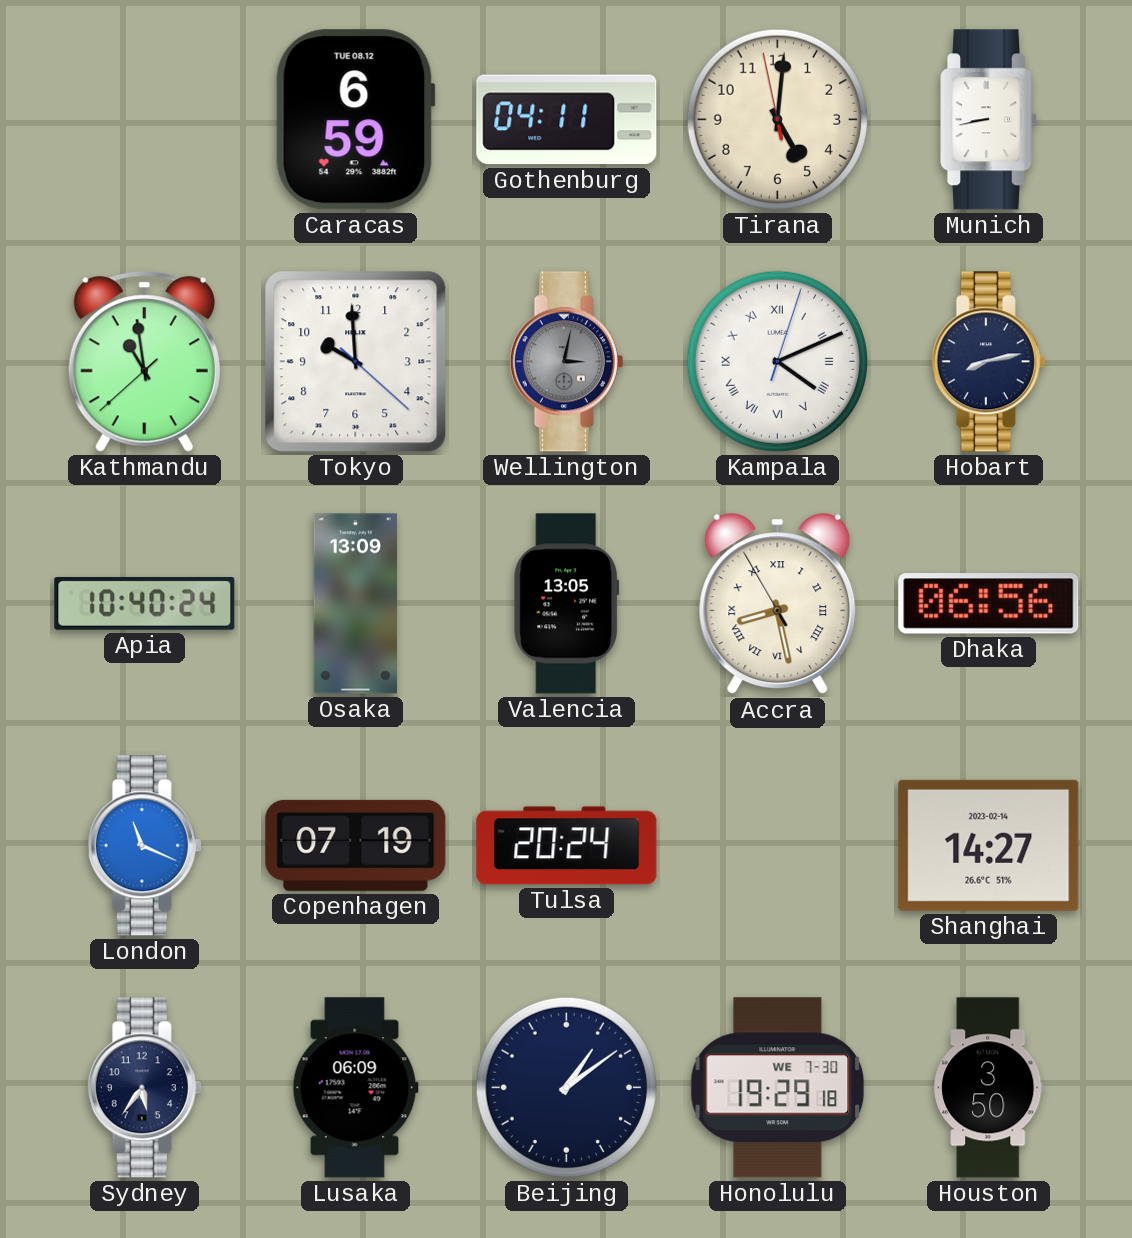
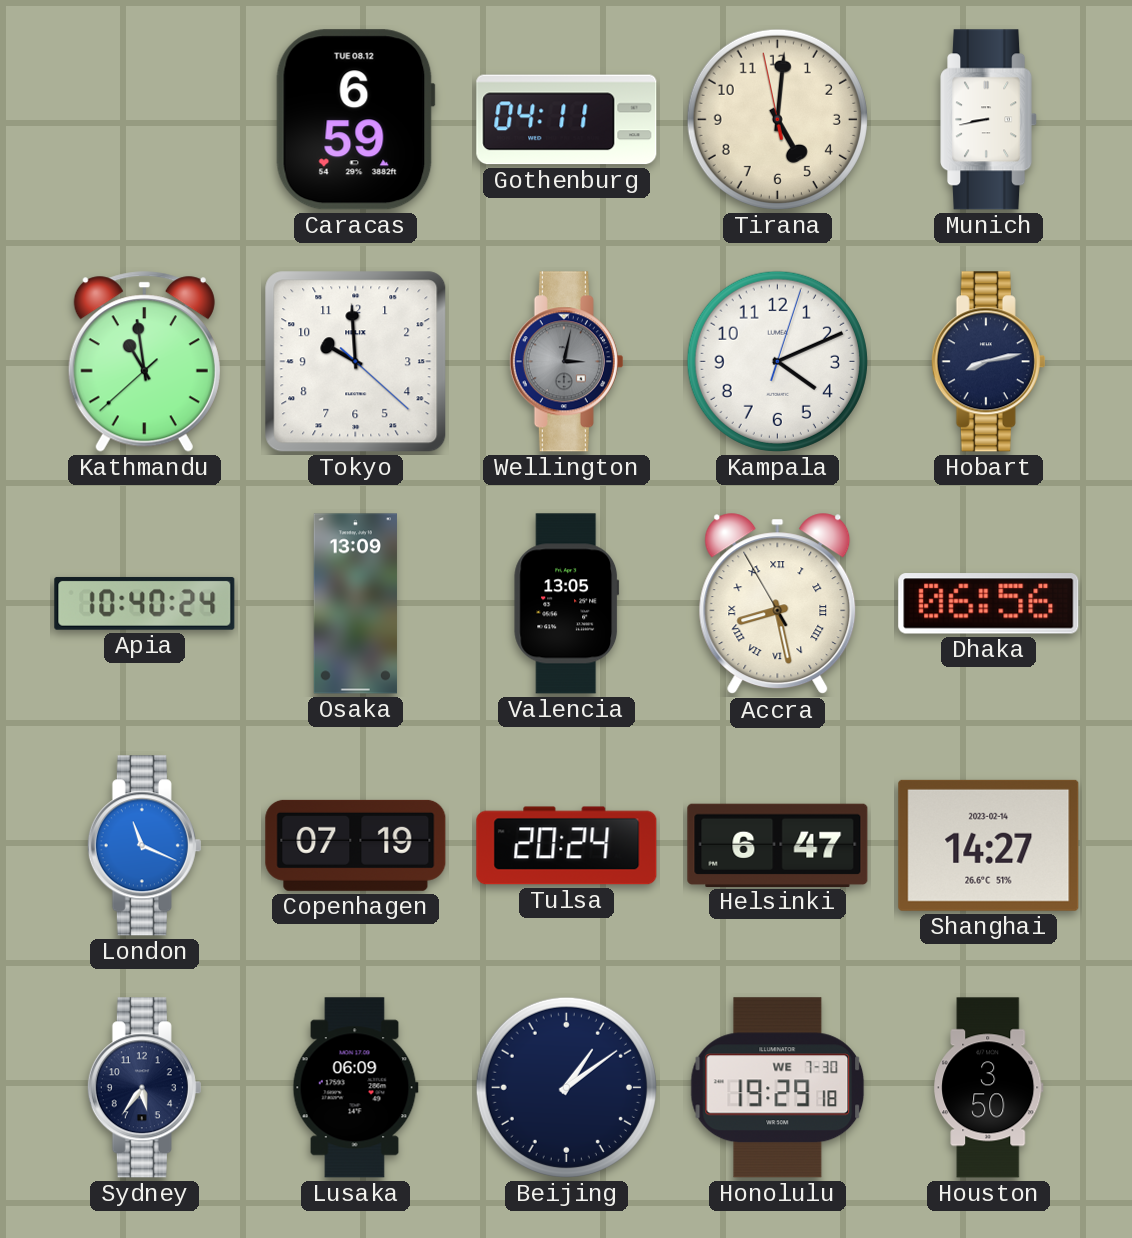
Kampala numerals: Roman -> Arabic (777, 361)
Helsinki: none -> 6:47 (778, 845)
